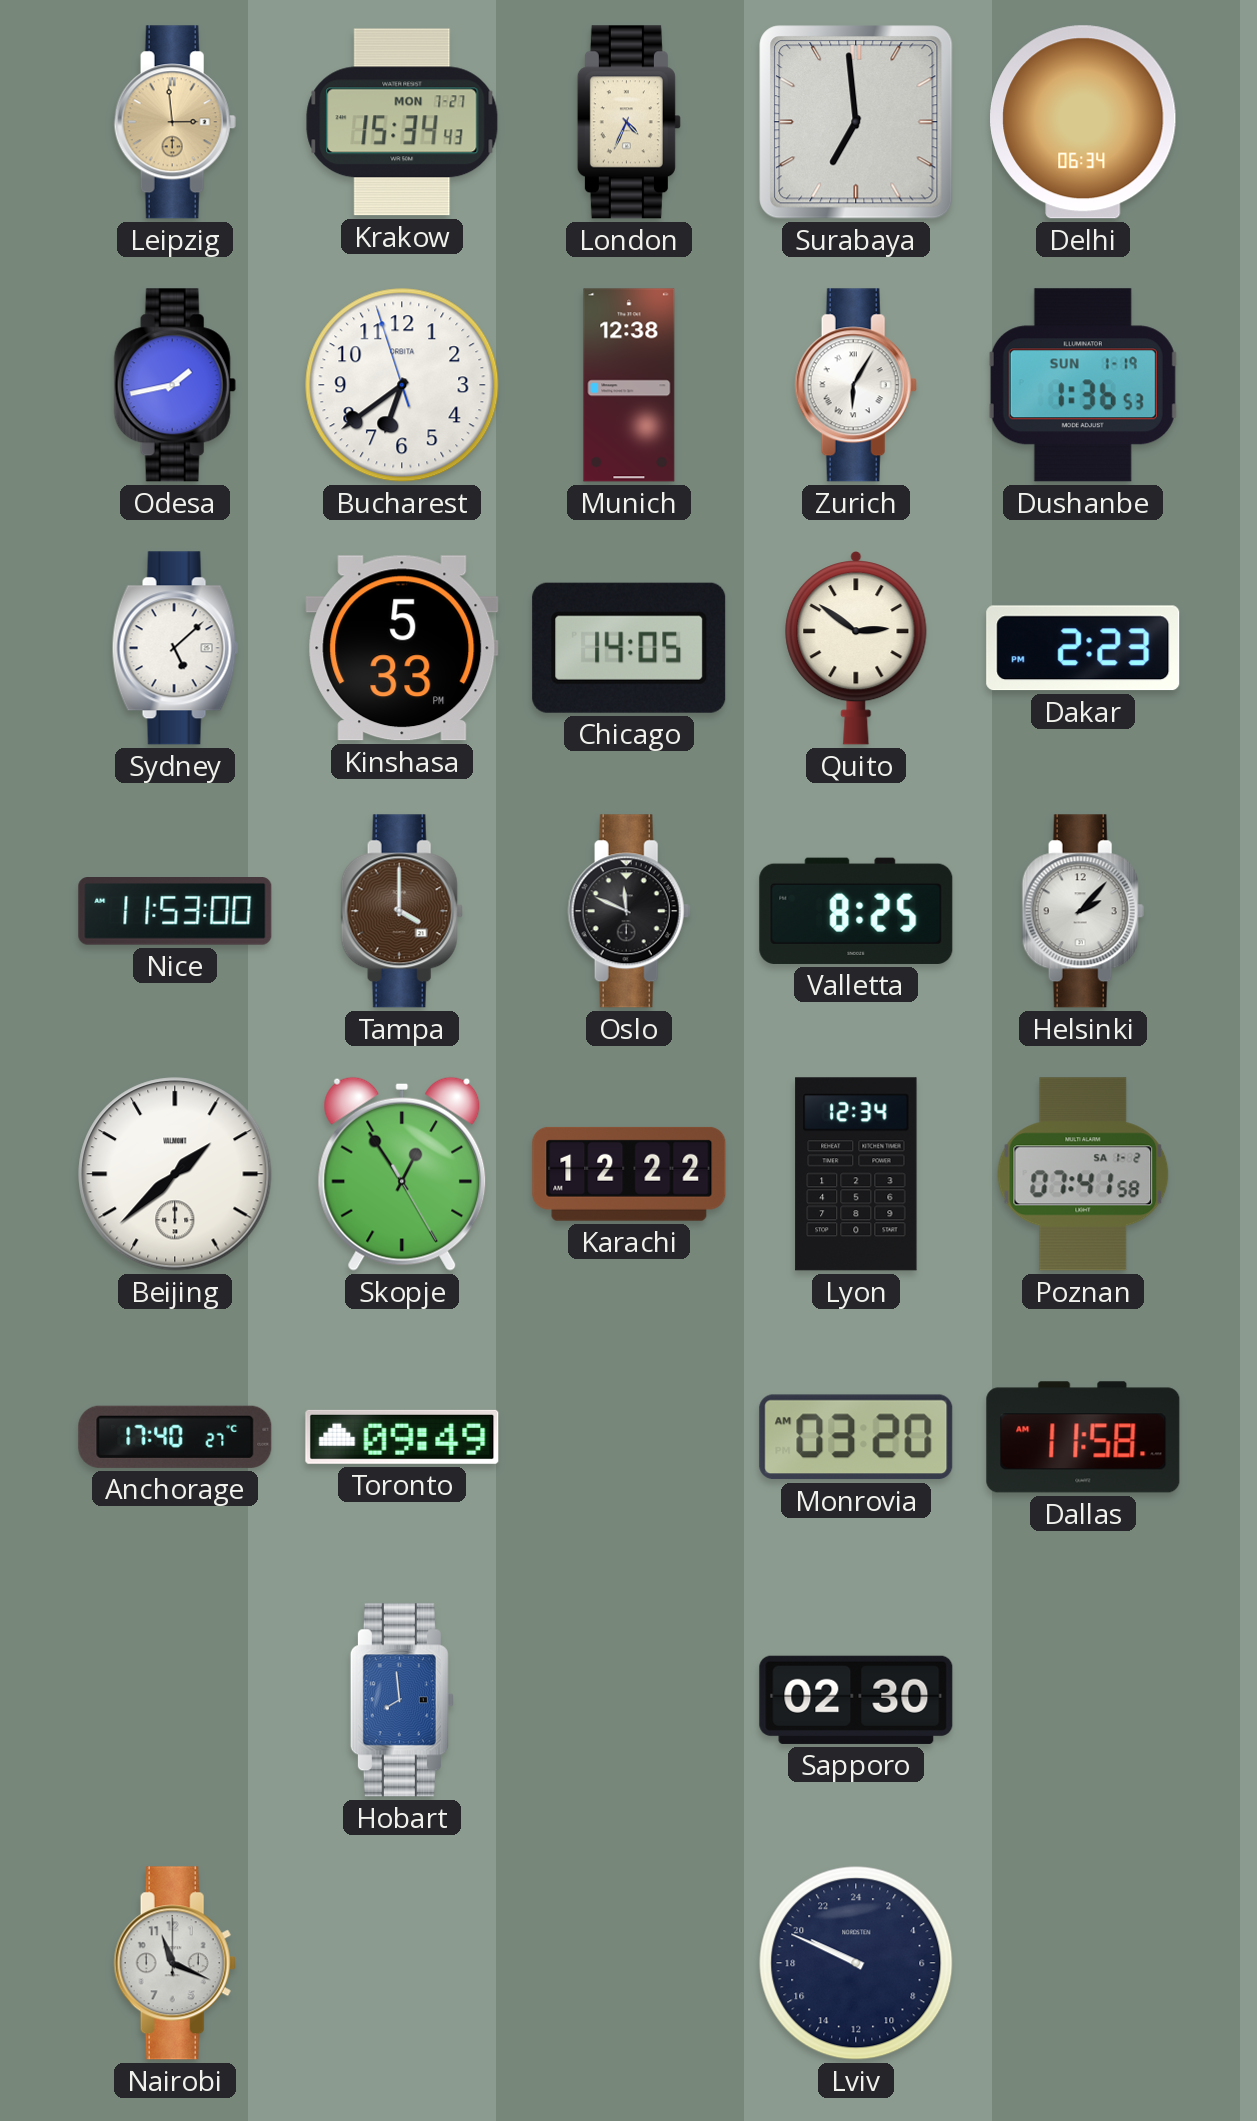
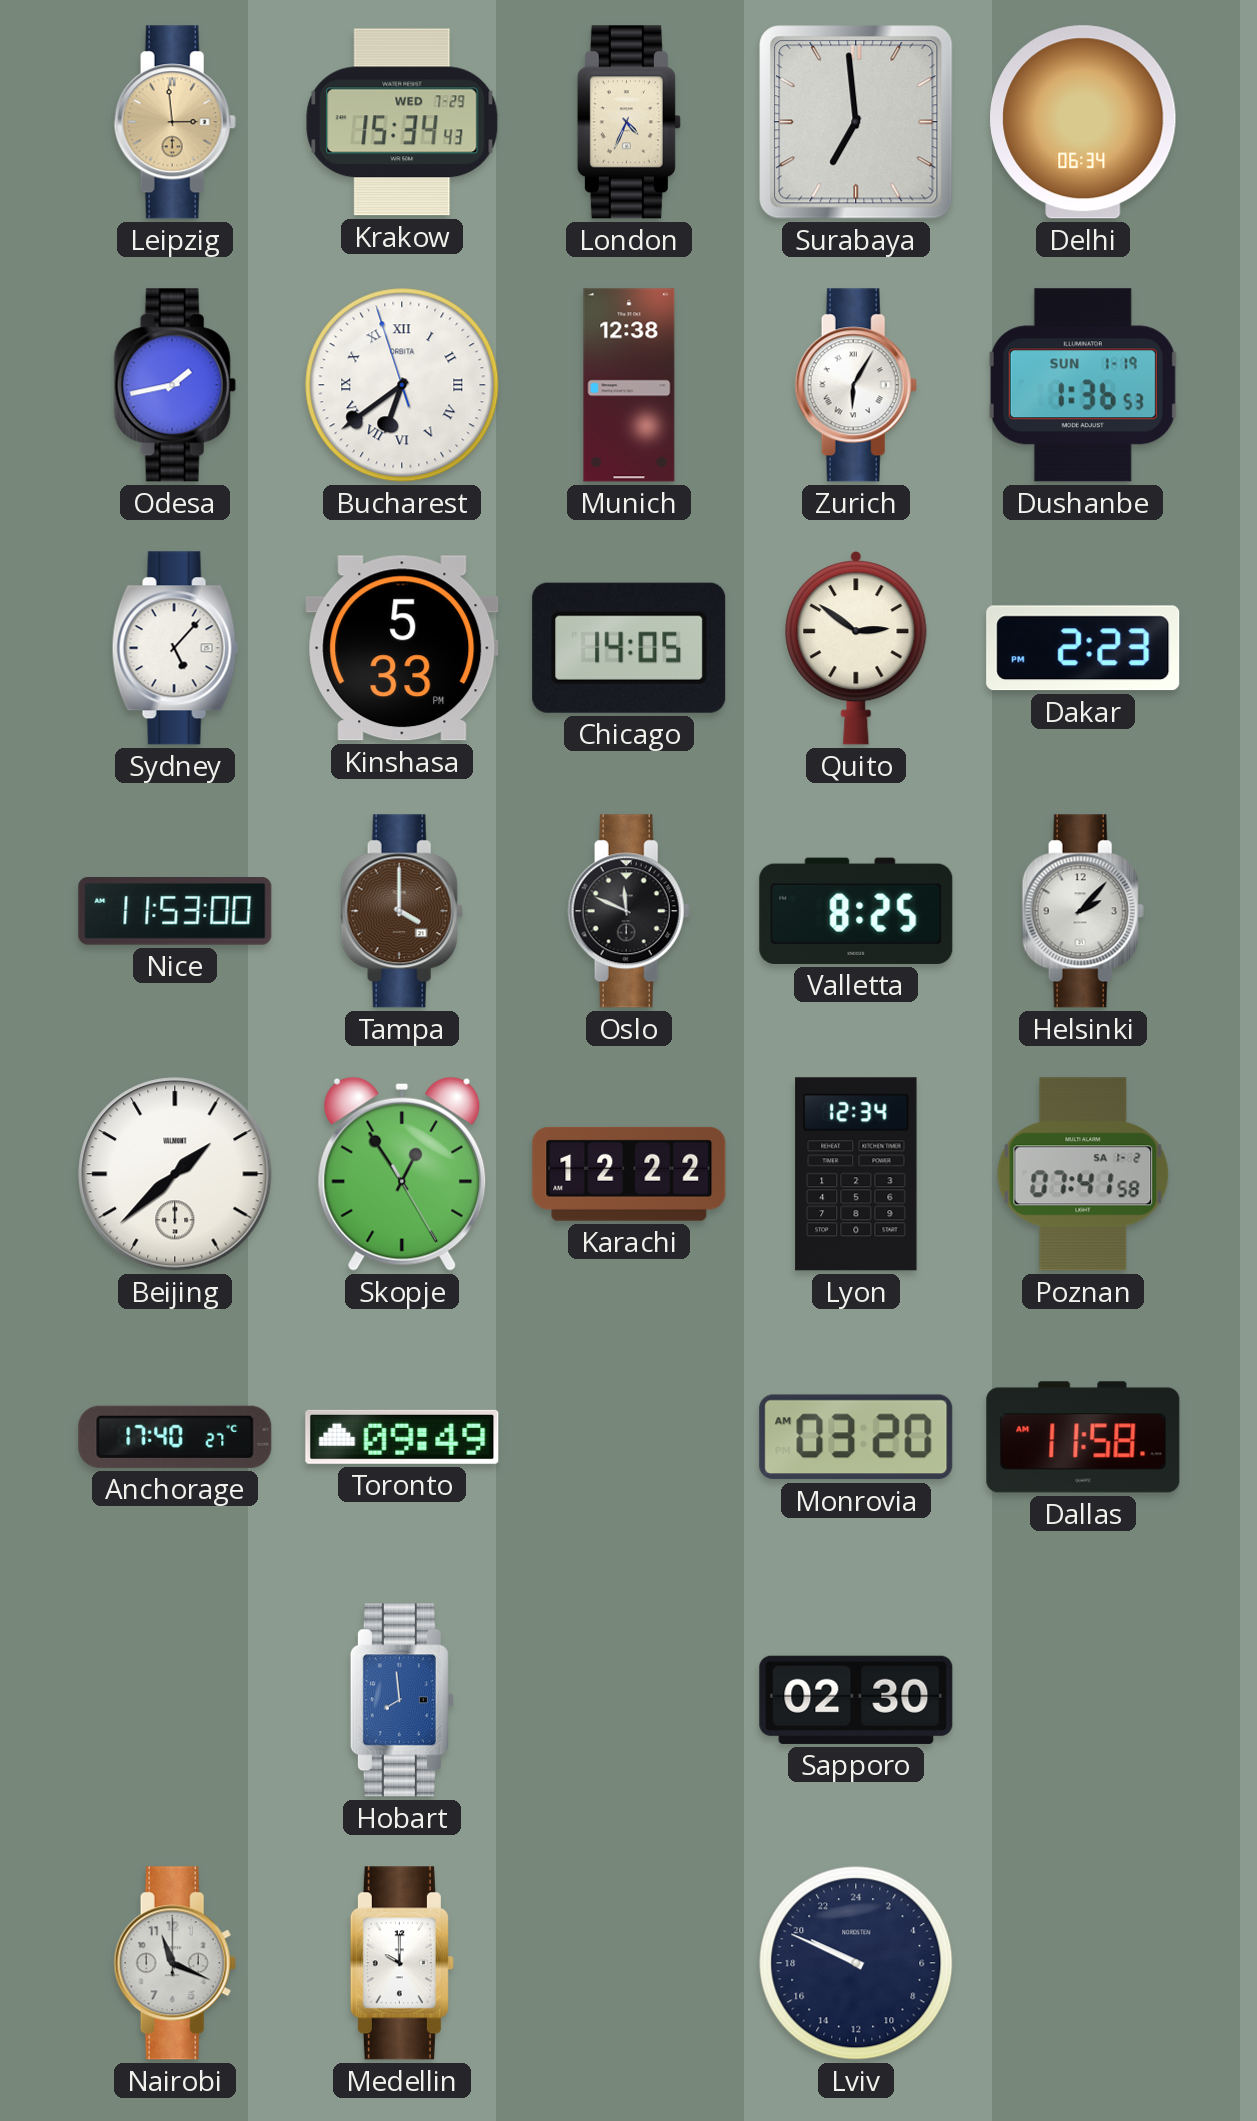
Krakow date: MON 7-27 -> WED 7-29 (402, 122)
Bucharest numerals: Arabic -> Roman (402, 385)
Sydney: 5:08 -> 5:07 (175, 648)
Medellin: none -> 10:00 (402, 1963)
